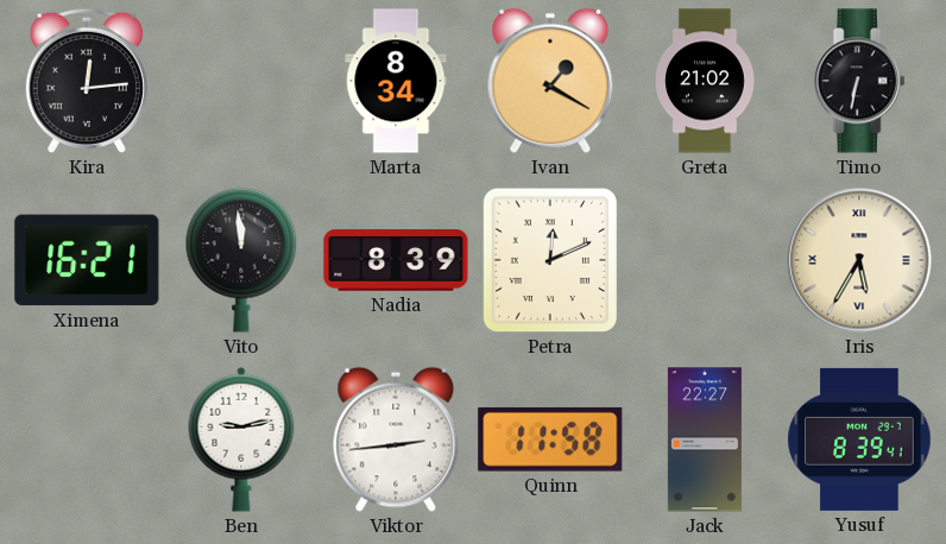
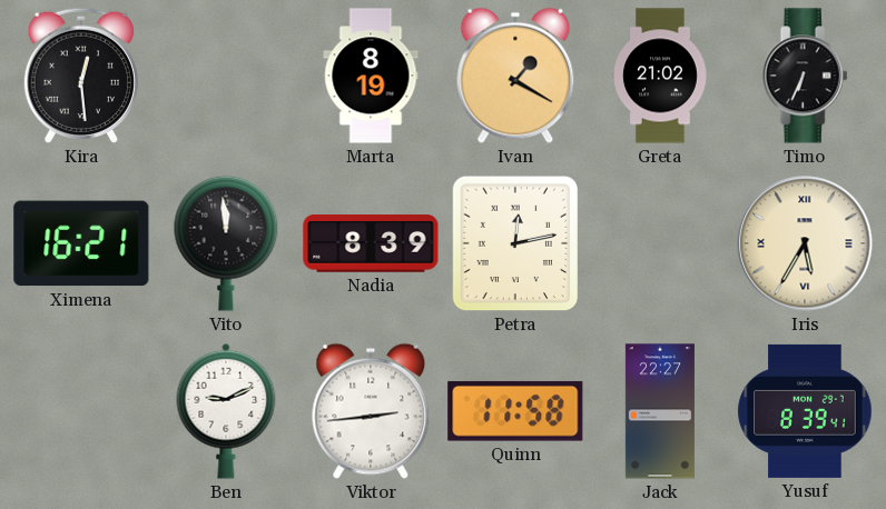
Kira: 12:14 -> 12:29 (81, 76)
Marta: 8:34 -> 8:19 (371, 76)
Timo: 6:32 -> 6:34 (805, 76)
Petra: 12:11 -> 12:13 (514, 243)
Ben: 9:13 -> 9:11 (226, 411)
